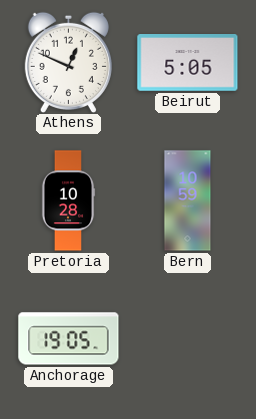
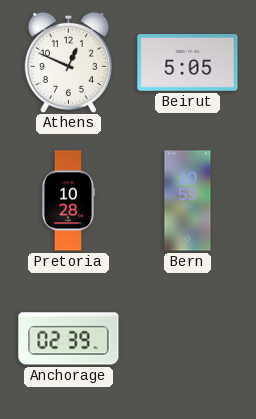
Anchorage: 19:05 -> 02:39 (69, 339)
